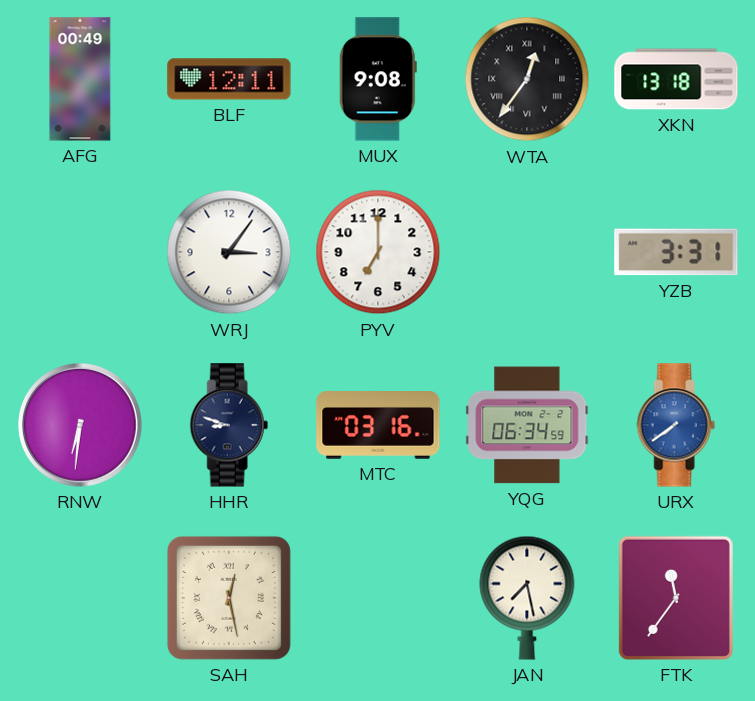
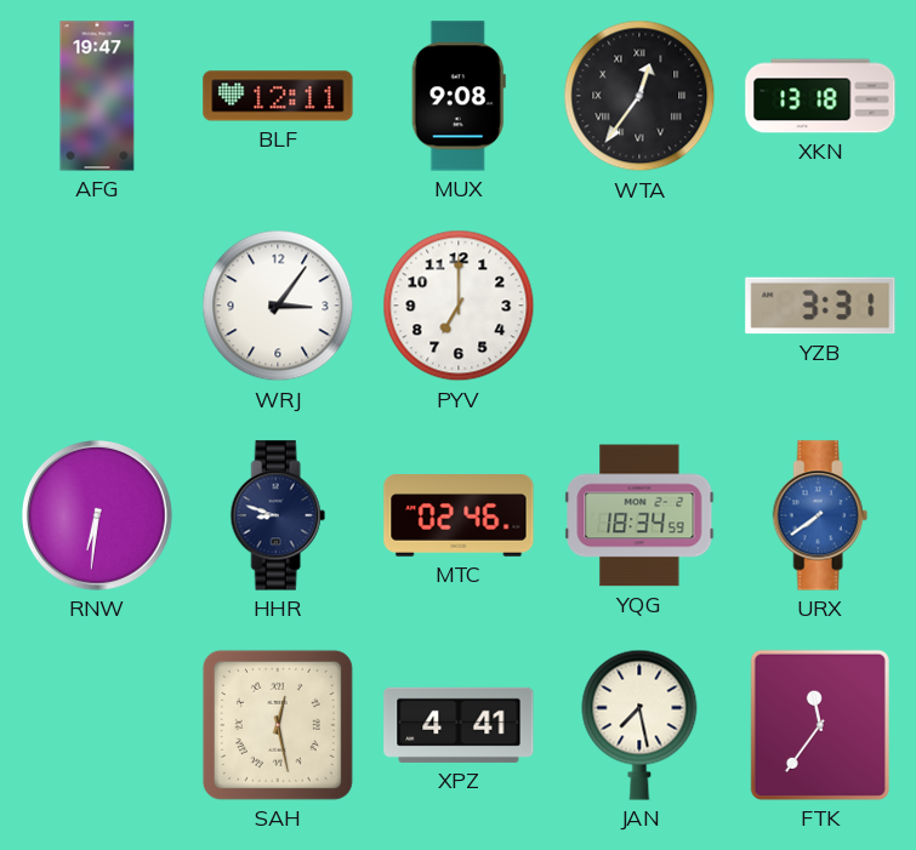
AFG: 00:49 -> 19:47 (97, 96)
MTC: 03:16 -> 02:46 (459, 515)
YQG: 06:34 -> 18:34 (639, 515)
XPZ: none -> 4:41 (459, 725)
